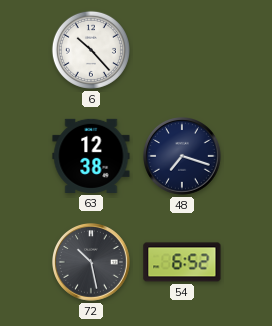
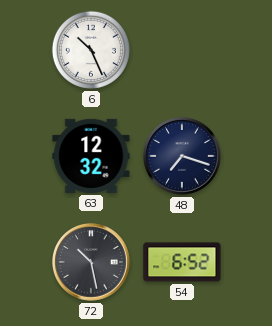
6: 10:23 -> 10:26 (91, 50)
63: 12:38 -> 12:32 (91, 156)
